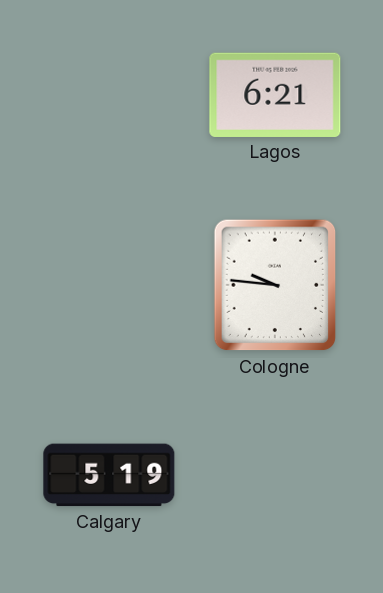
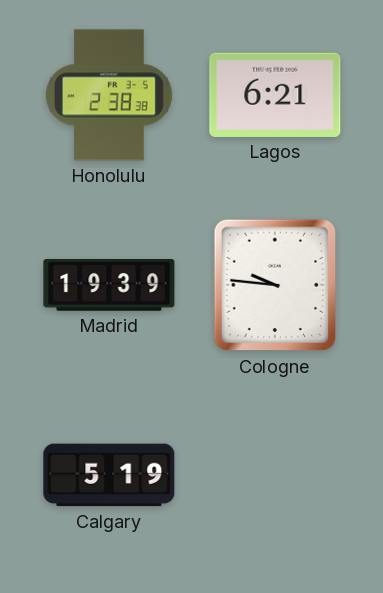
Honolulu: none -> 2:38 (109, 95)
Madrid: none -> 19:39 (109, 285)
